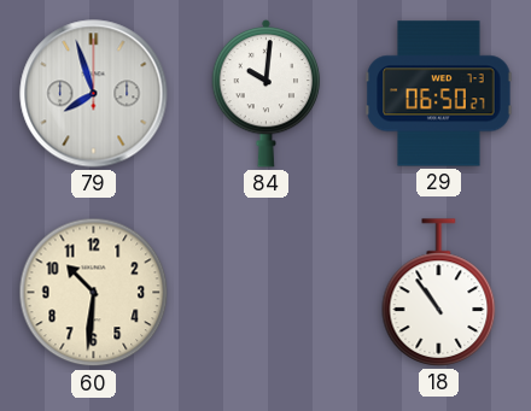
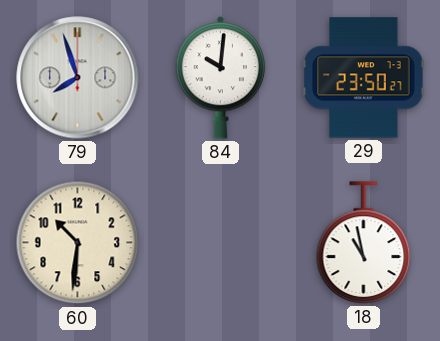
29: 06:50 -> 23:50 (364, 78)
18: 10:54 -> 10:58 (364, 243)
